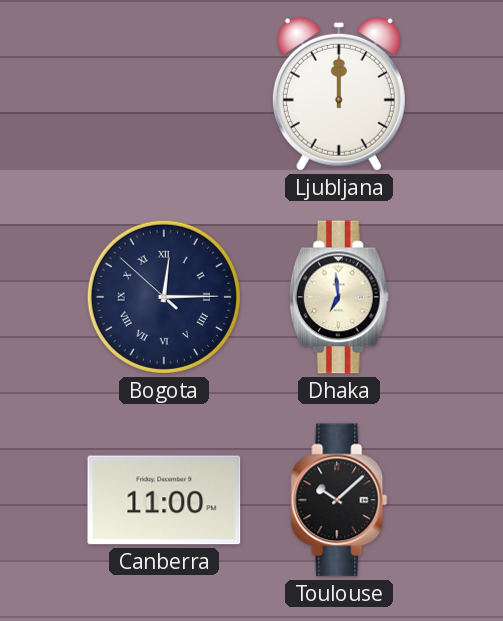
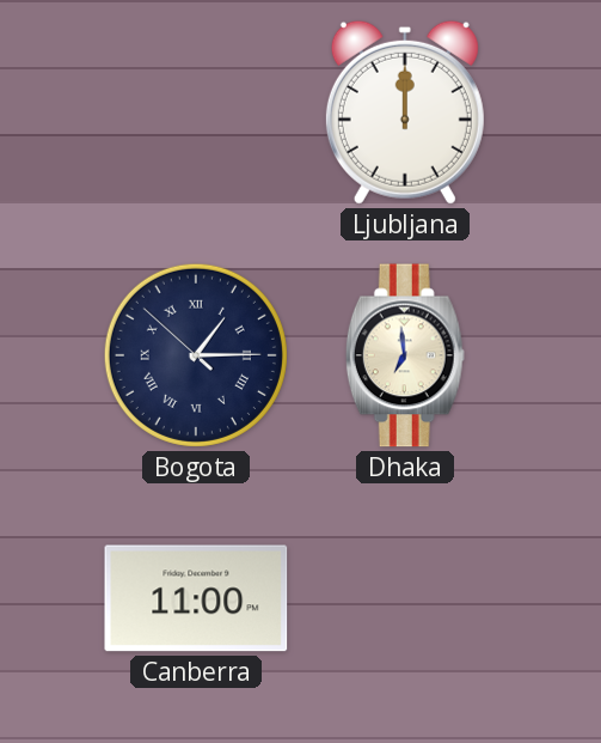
Bogota: 12:14 -> 1:14 (196, 355)
Toulouse: 10:08 -> none (339, 500)
